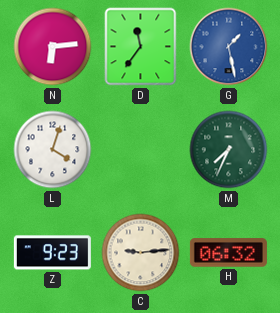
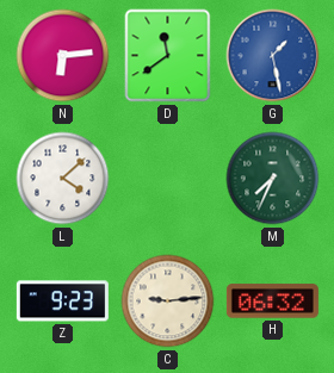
D: 11:36 -> 11:39 (168, 56)
L: 4:03 -> 4:08 (63, 179)
